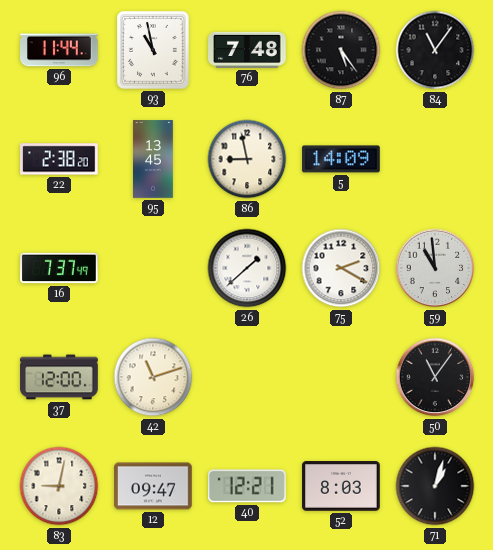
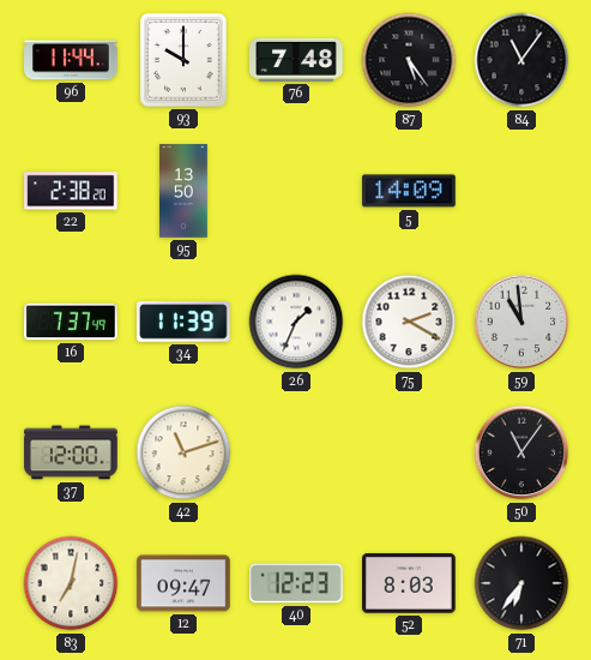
93: 10:58 -> 10:00 (185, 60)
95: 13:45 -> 13:50 (183, 191)
86: 8:58 -> none (247, 159)
34: none -> 11:39 (185, 322)
26: 1:38 -> 1:34 (296, 322)
83: 9:02 -> 7:02 (71, 583)
40: 12:21 -> 12:23 (297, 583)
71: 1:03 -> 6:36 (521, 583)
